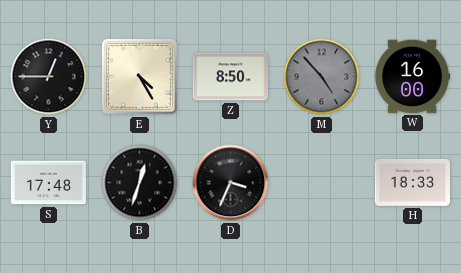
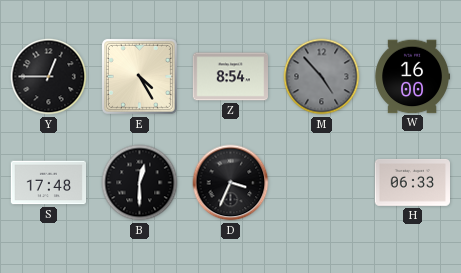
Z: 8:50 -> 8:54 (230, 77)
B: 12:33 -> 12:30 (140, 183)
H: 18:33 -> 06:33 (412, 183)
